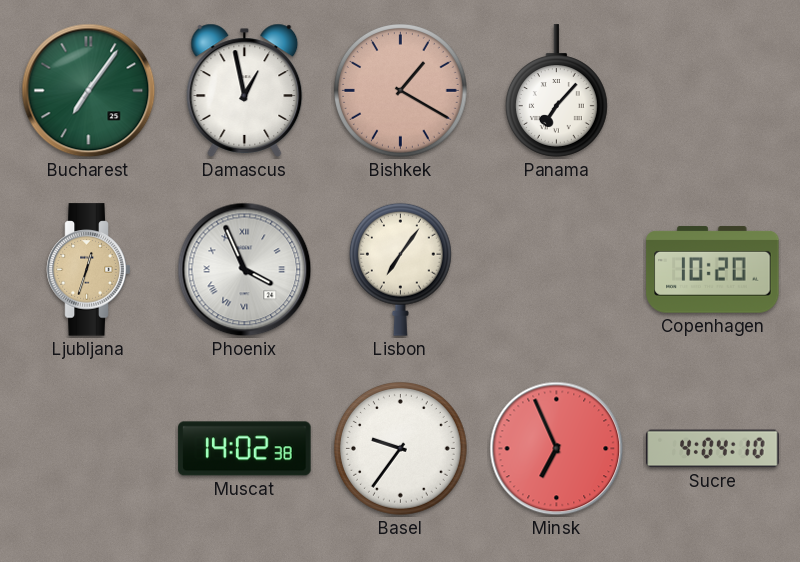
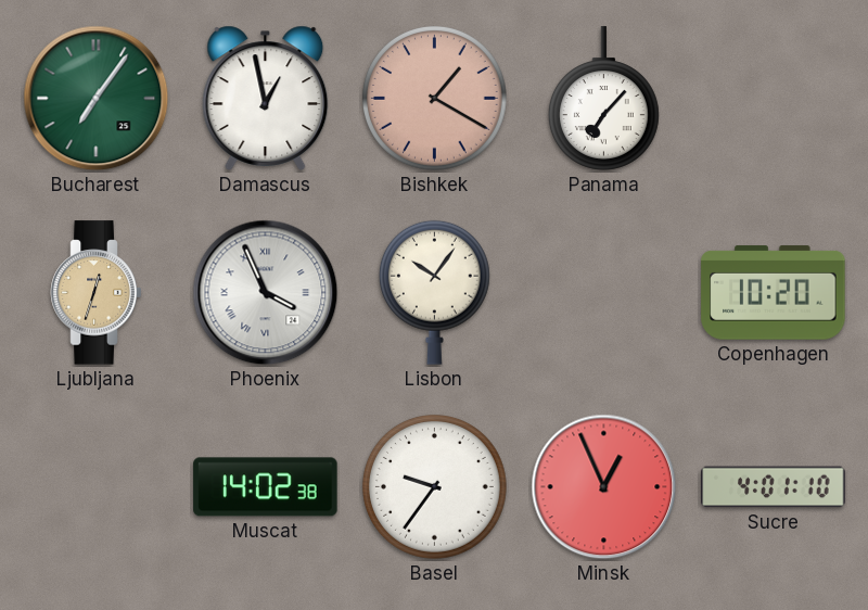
Lisbon: 7:06 -> 10:06 (434, 292)
Minsk: 6:56 -> 12:56 (604, 487)
Sucre: 4:04 -> 4:01 (774, 487)
